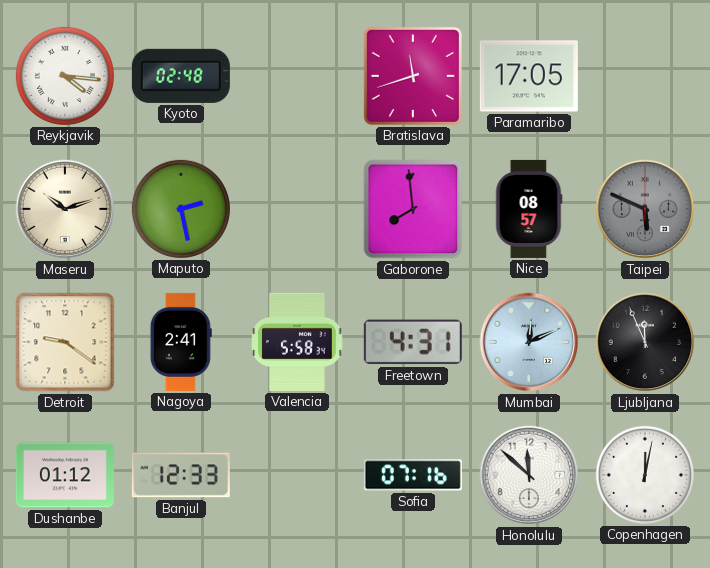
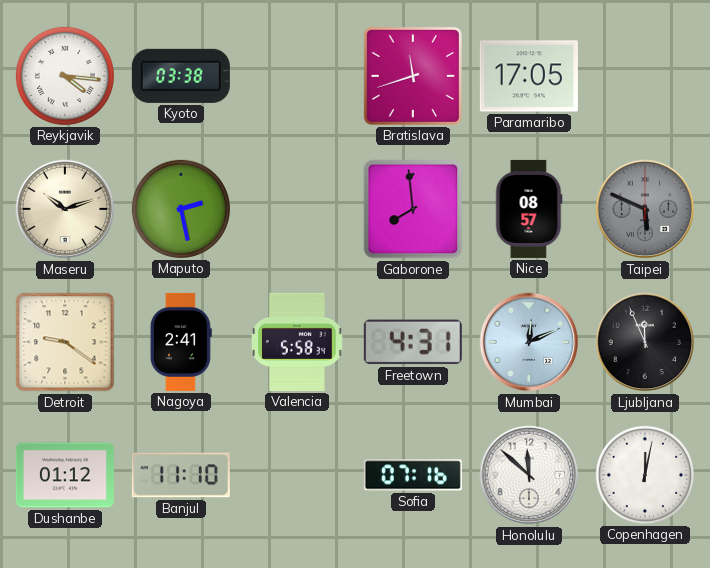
Kyoto: 02:48 -> 03:38 (181, 76)
Banjul: 12:33 -> 11:10 (181, 475)
